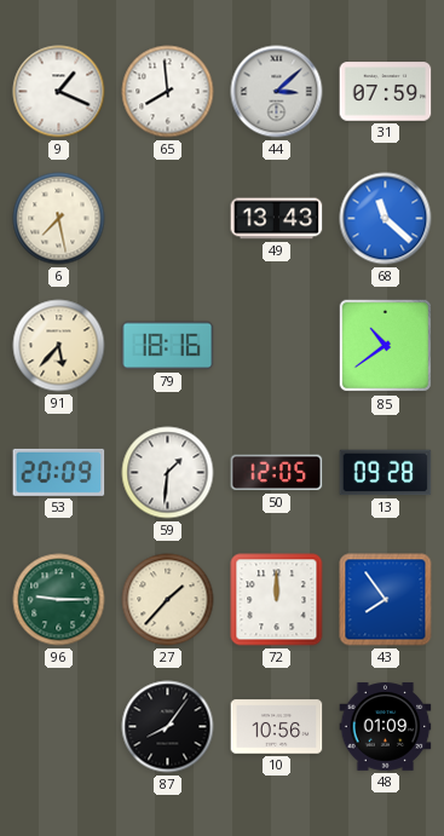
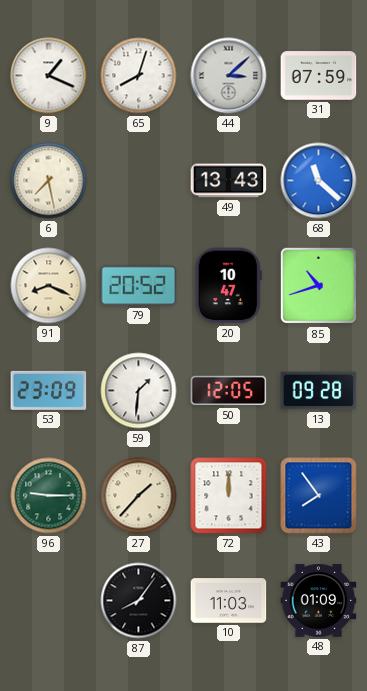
65: 7:59 -> 8:03 (139, 76)
91: 5:37 -> 8:19 (49, 286)
79: 18:16 -> 20:52 (139, 286)
20: none -> 10:47 (228, 286)
85: 10:39 -> 10:42 (319, 286)
53: 20:09 -> 23:09 (49, 390)
10: 10:56 -> 11:03 (229, 601)
